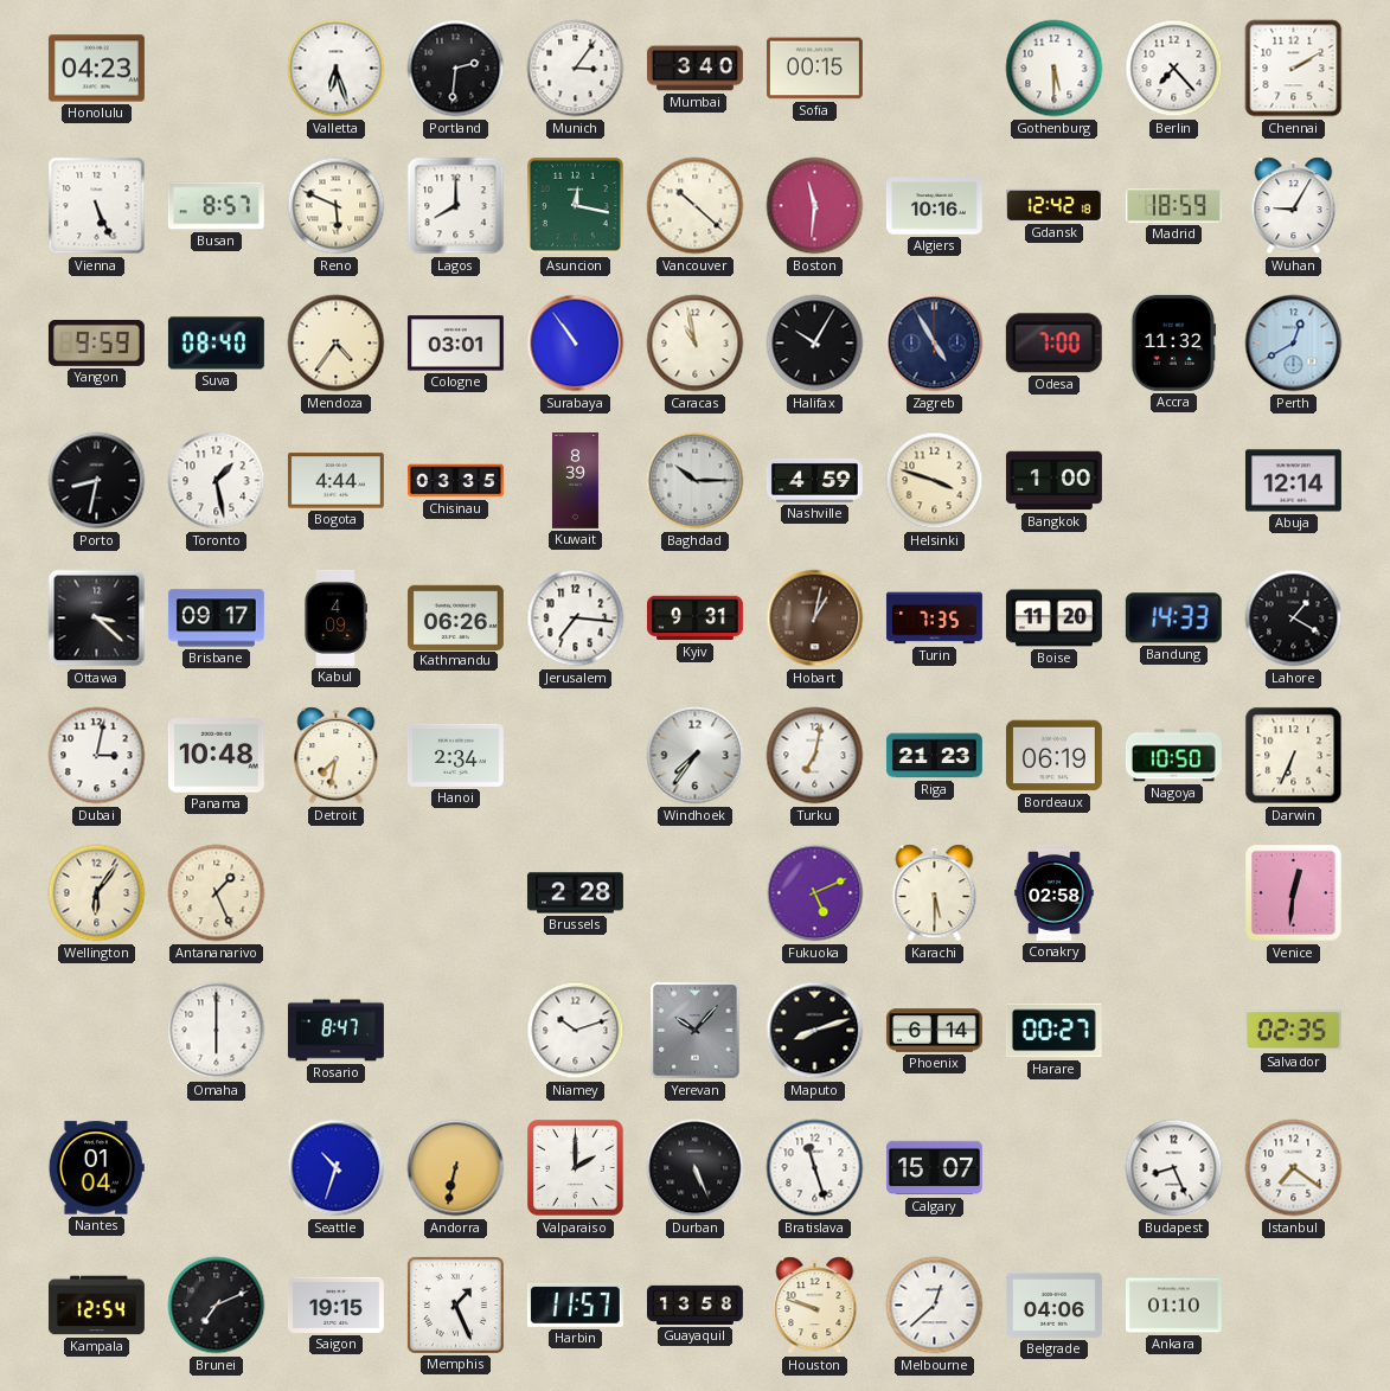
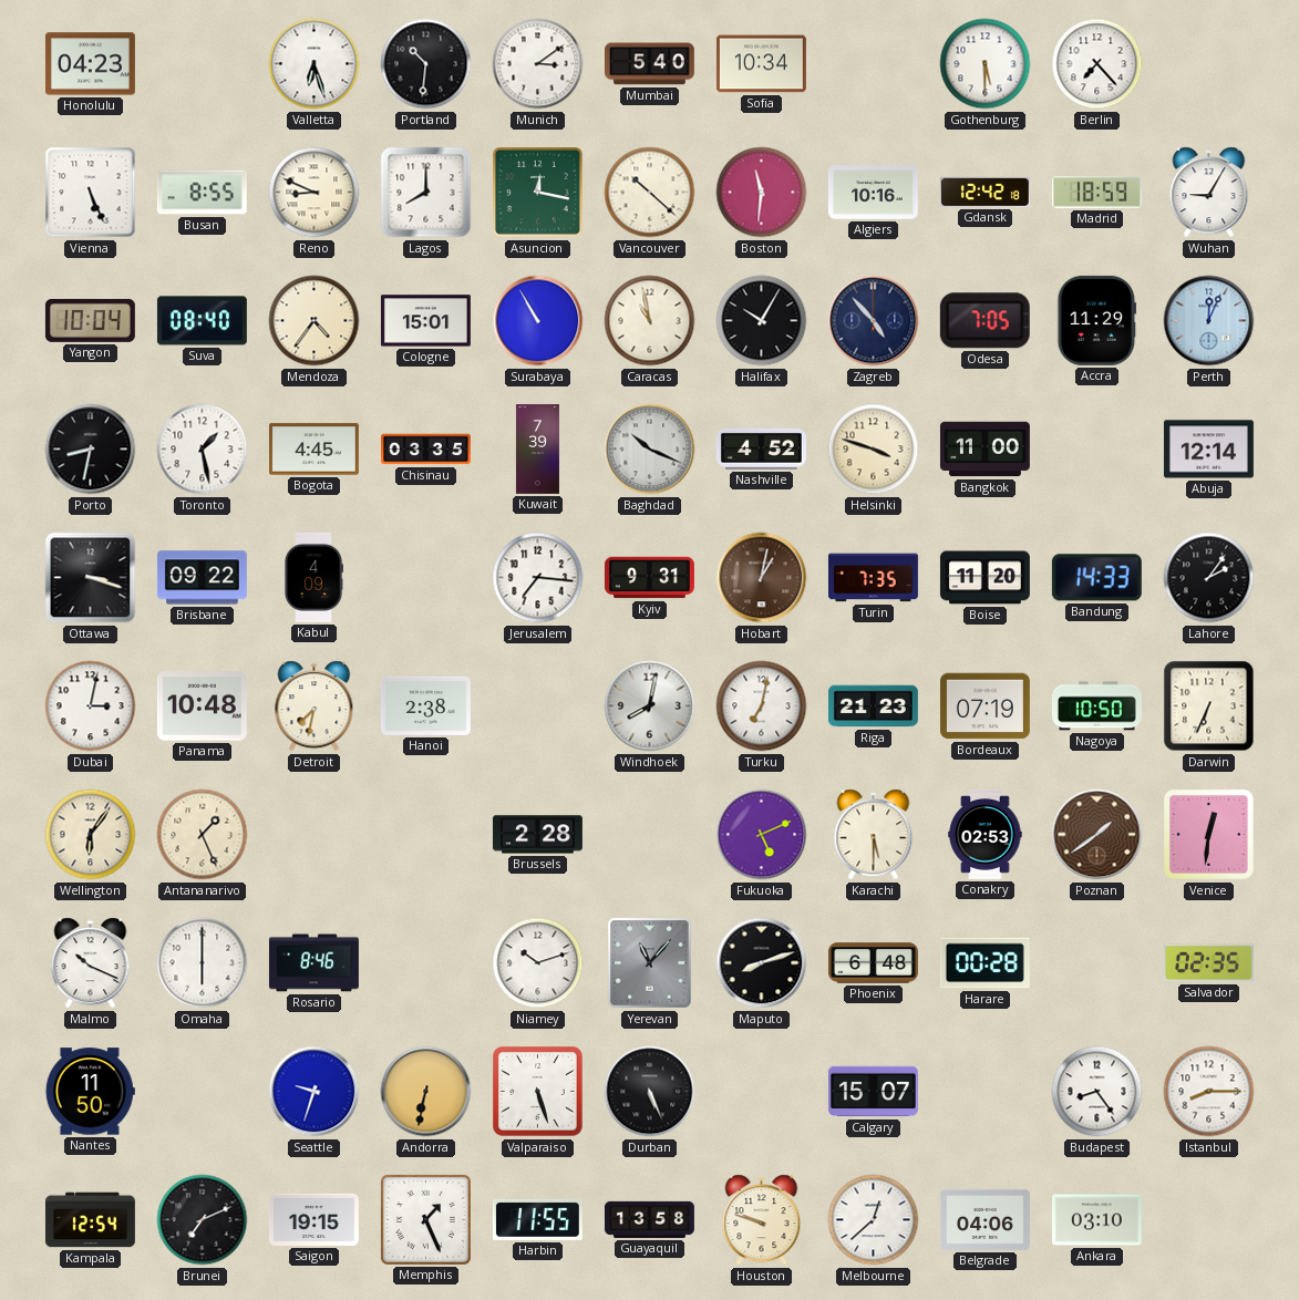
Portland: 2:31 -> 10:31 (426, 64)
Munich: 3:06 -> 3:09 (538, 64)
Mumbai: 3:40 -> 5:40 (649, 64)
Sofia: 00:15 -> 10:34 (761, 64)
Chennai: 2:10 -> none (1294, 69)
Busan: 8:57 -> 8:55 (202, 193)
Reno: 5:49 -> 8:49 (315, 193)
Yangon: 9:59 -> 10:04 (90, 320)
Cologne: 03:01 -> 15:01 (425, 321)
Surabaya: 10:54 -> 10:55 (538, 321)
Zagreb: 4:55 -> 4:53 (874, 321)
Odesa: 7:00 -> 7:05 (984, 321)
Accra: 11:32 -> 11:29 (1097, 320)
Perth: 12:40 -> 12:04 (1209, 321)
Bogota: 4:44 -> 4:45 (313, 450)
Kuwait: 8:39 -> 7:39 (537, 450)
Baghdad: 10:15 -> 10:19 (650, 450)
Nashville: 4:59 -> 4:52 (761, 448)
Bangkok: 1:00 -> 11:00 (984, 450)
Ottawa: 3:22 -> 3:18 (91, 578)
Brisbane: 09:17 -> 09:22 (202, 578)
Kathmandu: 06:26 -> none (455, 617)
Lahore: 1:20 -> 2:06 (1209, 578)
Hanoi: 2:34 -> 2:38 (425, 705)
Windhoek: 7:36 -> 8:02 (650, 706)
Bordeaux: 06:19 -> 07:19 (984, 706)
Conakry: 02:58 -> 02:53 (986, 834)
Poznan: none -> 1:39 (1097, 835)
Malmo: none -> 10:19 (91, 963)
Rosario: 8:47 -> 8:46 (313, 963)
Yerevan: 10:07 -> 11:07 (650, 963)
Phoenix: 6:14 -> 6:48 (873, 963)
Harare: 00:27 -> 00:28 (984, 963)
Nantes: 01:04 -> 11:50 (90, 1092)
Seattle: 10:33 -> 9:33 (315, 1092)
Valparaiso: 2:00 -> 5:27 (538, 1092)
Bratislava: 11:27 -> none (815, 1168)
Budapest: 8:26 -> 8:24 (1097, 1092)
Istanbul: 7:21 -> 8:15 (1209, 1092)
Harbin: 11:57 -> 11:55 (537, 1219)
Ankara: 01:10 -> 03:10 (1096, 1220)
